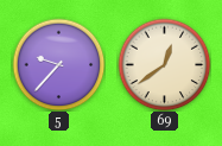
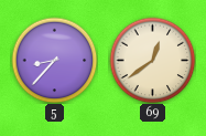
5: 9:37 -> 8:37 (54, 60)
